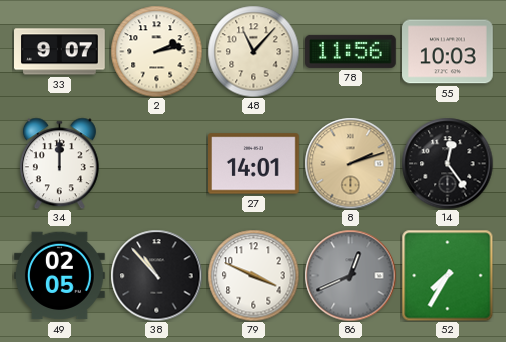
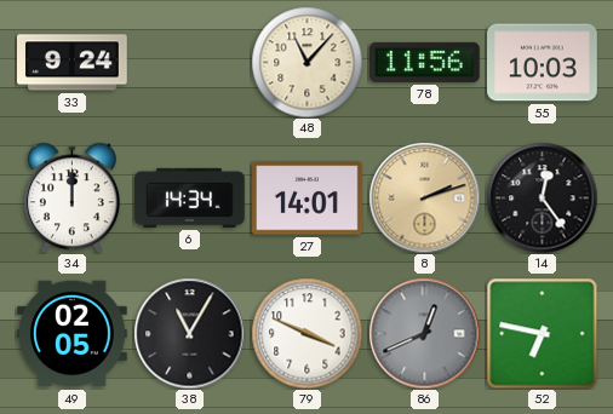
33: 9:07 -> 9:24 (73, 63)
2: 2:13 -> none (156, 51)
6: none -> 14:34 (190, 197)
38: 10:53 -> 11:05 (189, 333)
52: 7:35 -> 6:47 (542, 333)
